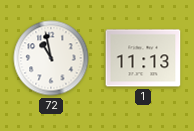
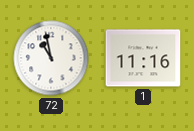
1: 11:13 -> 11:16 (143, 58)
